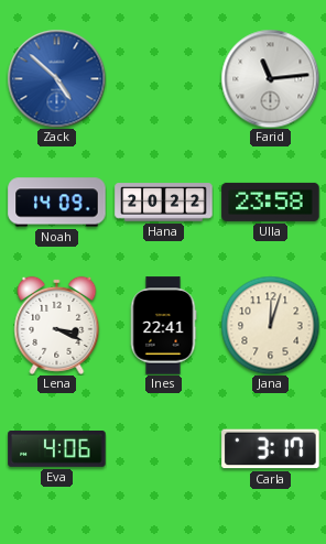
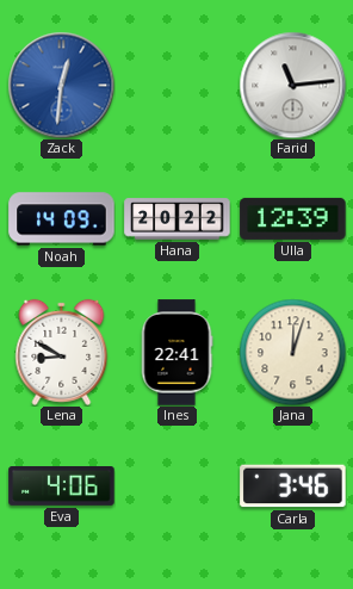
Zack: 4:52 -> 12:31 (61, 85)
Ulla: 23:58 -> 12:39 (293, 218)
Lena: 3:19 -> 8:50 (62, 352)
Carla: 3:17 -> 3:46 (293, 486)
